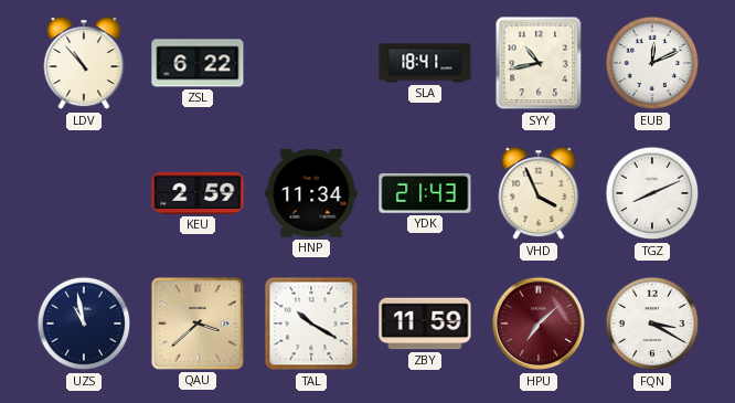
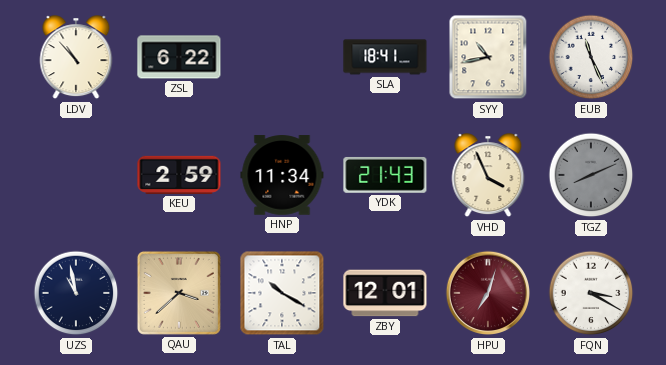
EUB: 12:11 -> 11:26 (591, 57)
TGZ dial: white -> grey (591, 175)
ZBY: 11:59 -> 12:01 (385, 293)
HPU: 7:08 -> 7:03 (488, 293)
